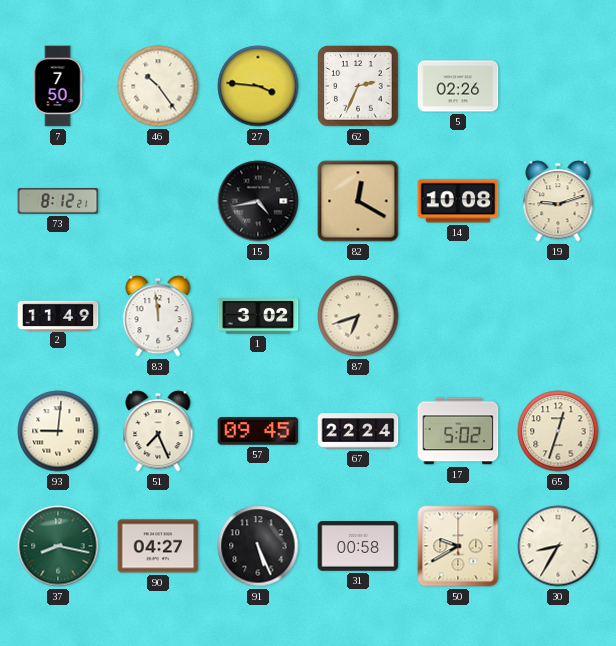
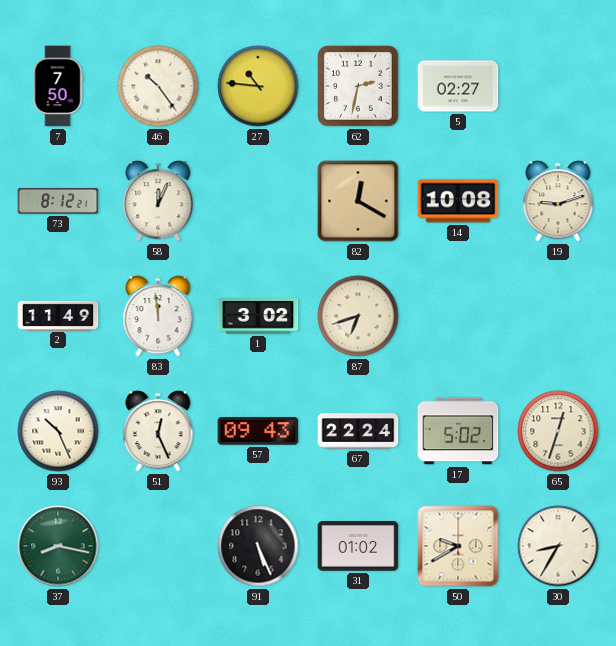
27: 3:46 -> 10:46 (258, 86)
62: 2:34 -> 2:32 (358, 86)
5: 02:26 -> 02:27 (458, 86)
58: none -> 12:04 (158, 201)
15: 4:43 -> none (258, 201)
93: 9:01 -> 10:26 (58, 431)
51: 7:26 -> 12:26 (158, 431)
57: 09:45 -> 09:43 (258, 431)
90: 04:27 -> none (158, 546)
31: 00:58 -> 01:02 (358, 546)
